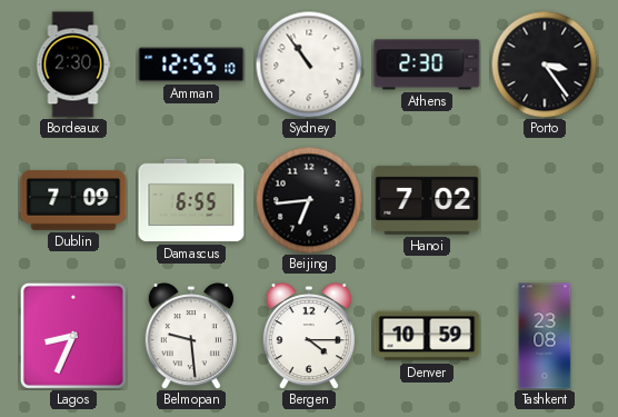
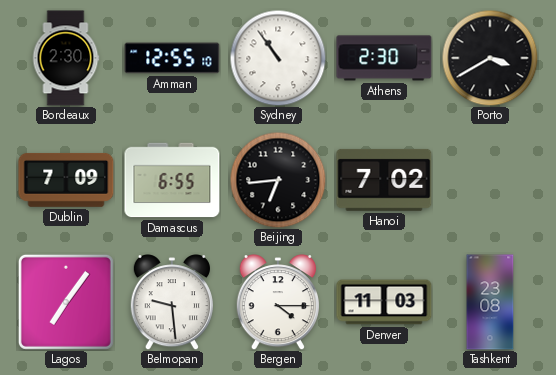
Porto: 3:24 -> 3:40 (490, 58)
Lagos: 8:34 -> 7:06 (66, 302)
Denver: 10:59 -> 11:03 (384, 302)
